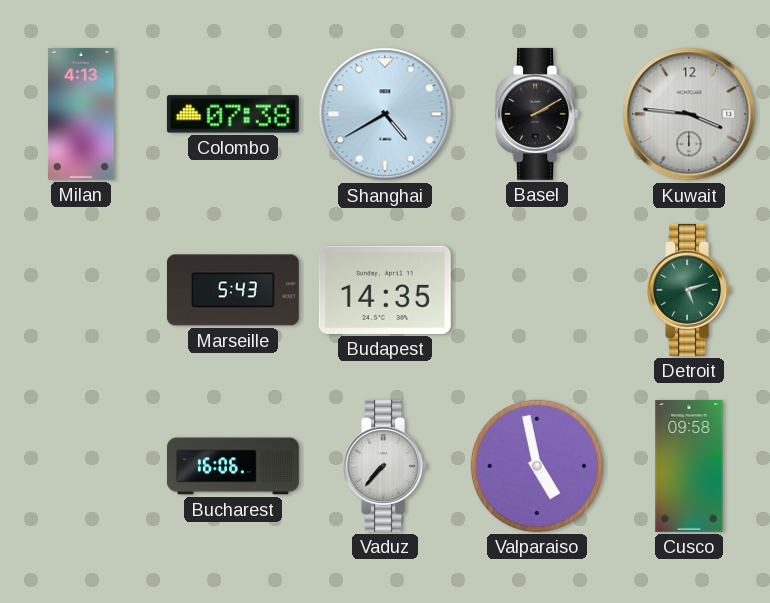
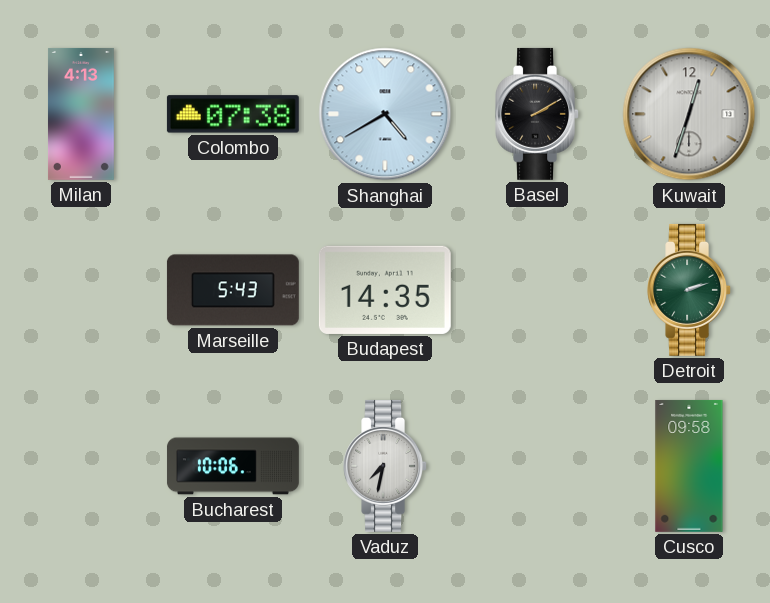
Kuwait: 3:46 -> 12:33 (689, 114)
Detroit: 5:12 -> 2:12 (690, 290)
Bucharest: 16:06 -> 10:06 (233, 466)
Vaduz: 7:37 -> 7:32 (386, 466)
Valparaiso: 4:58 -> none (537, 466)
